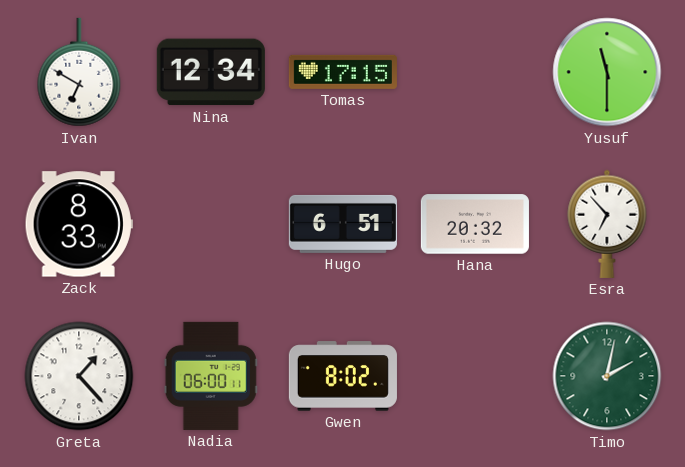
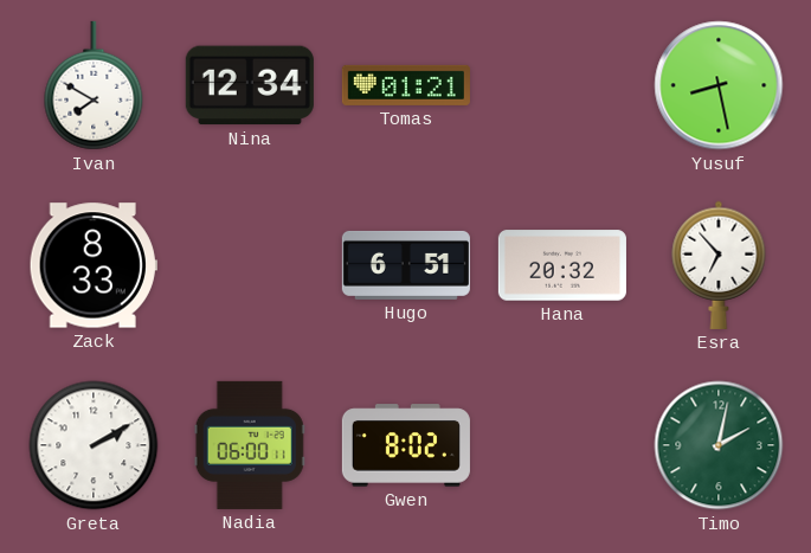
Ivan: 6:50 -> 7:50 (94, 85)
Tomas: 17:15 -> 01:21 (406, 85)
Yusuf: 11:30 -> 8:28 (719, 85)
Greta: 1:23 -> 2:10 (94, 445)
